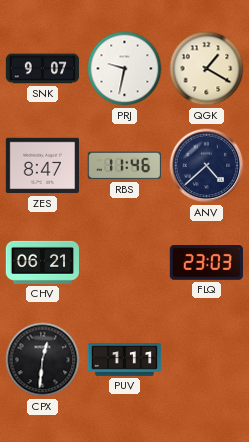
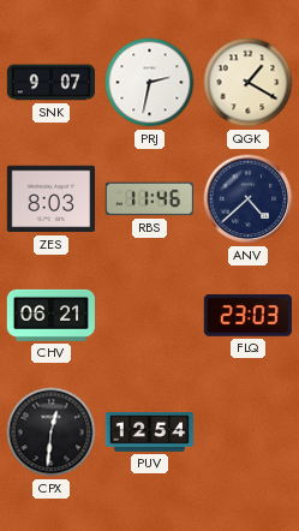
PRJ: 9:32 -> 2:32 (150, 83)
ZES: 8:47 -> 8:03 (50, 199)
PUV: 1:11 -> 12:54 (150, 432)
